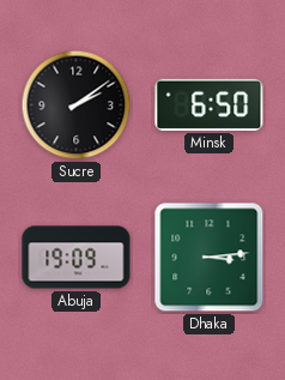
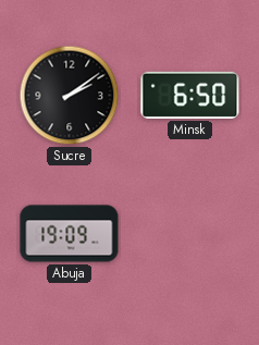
Dhaka: 3:14 -> none (210, 258)
